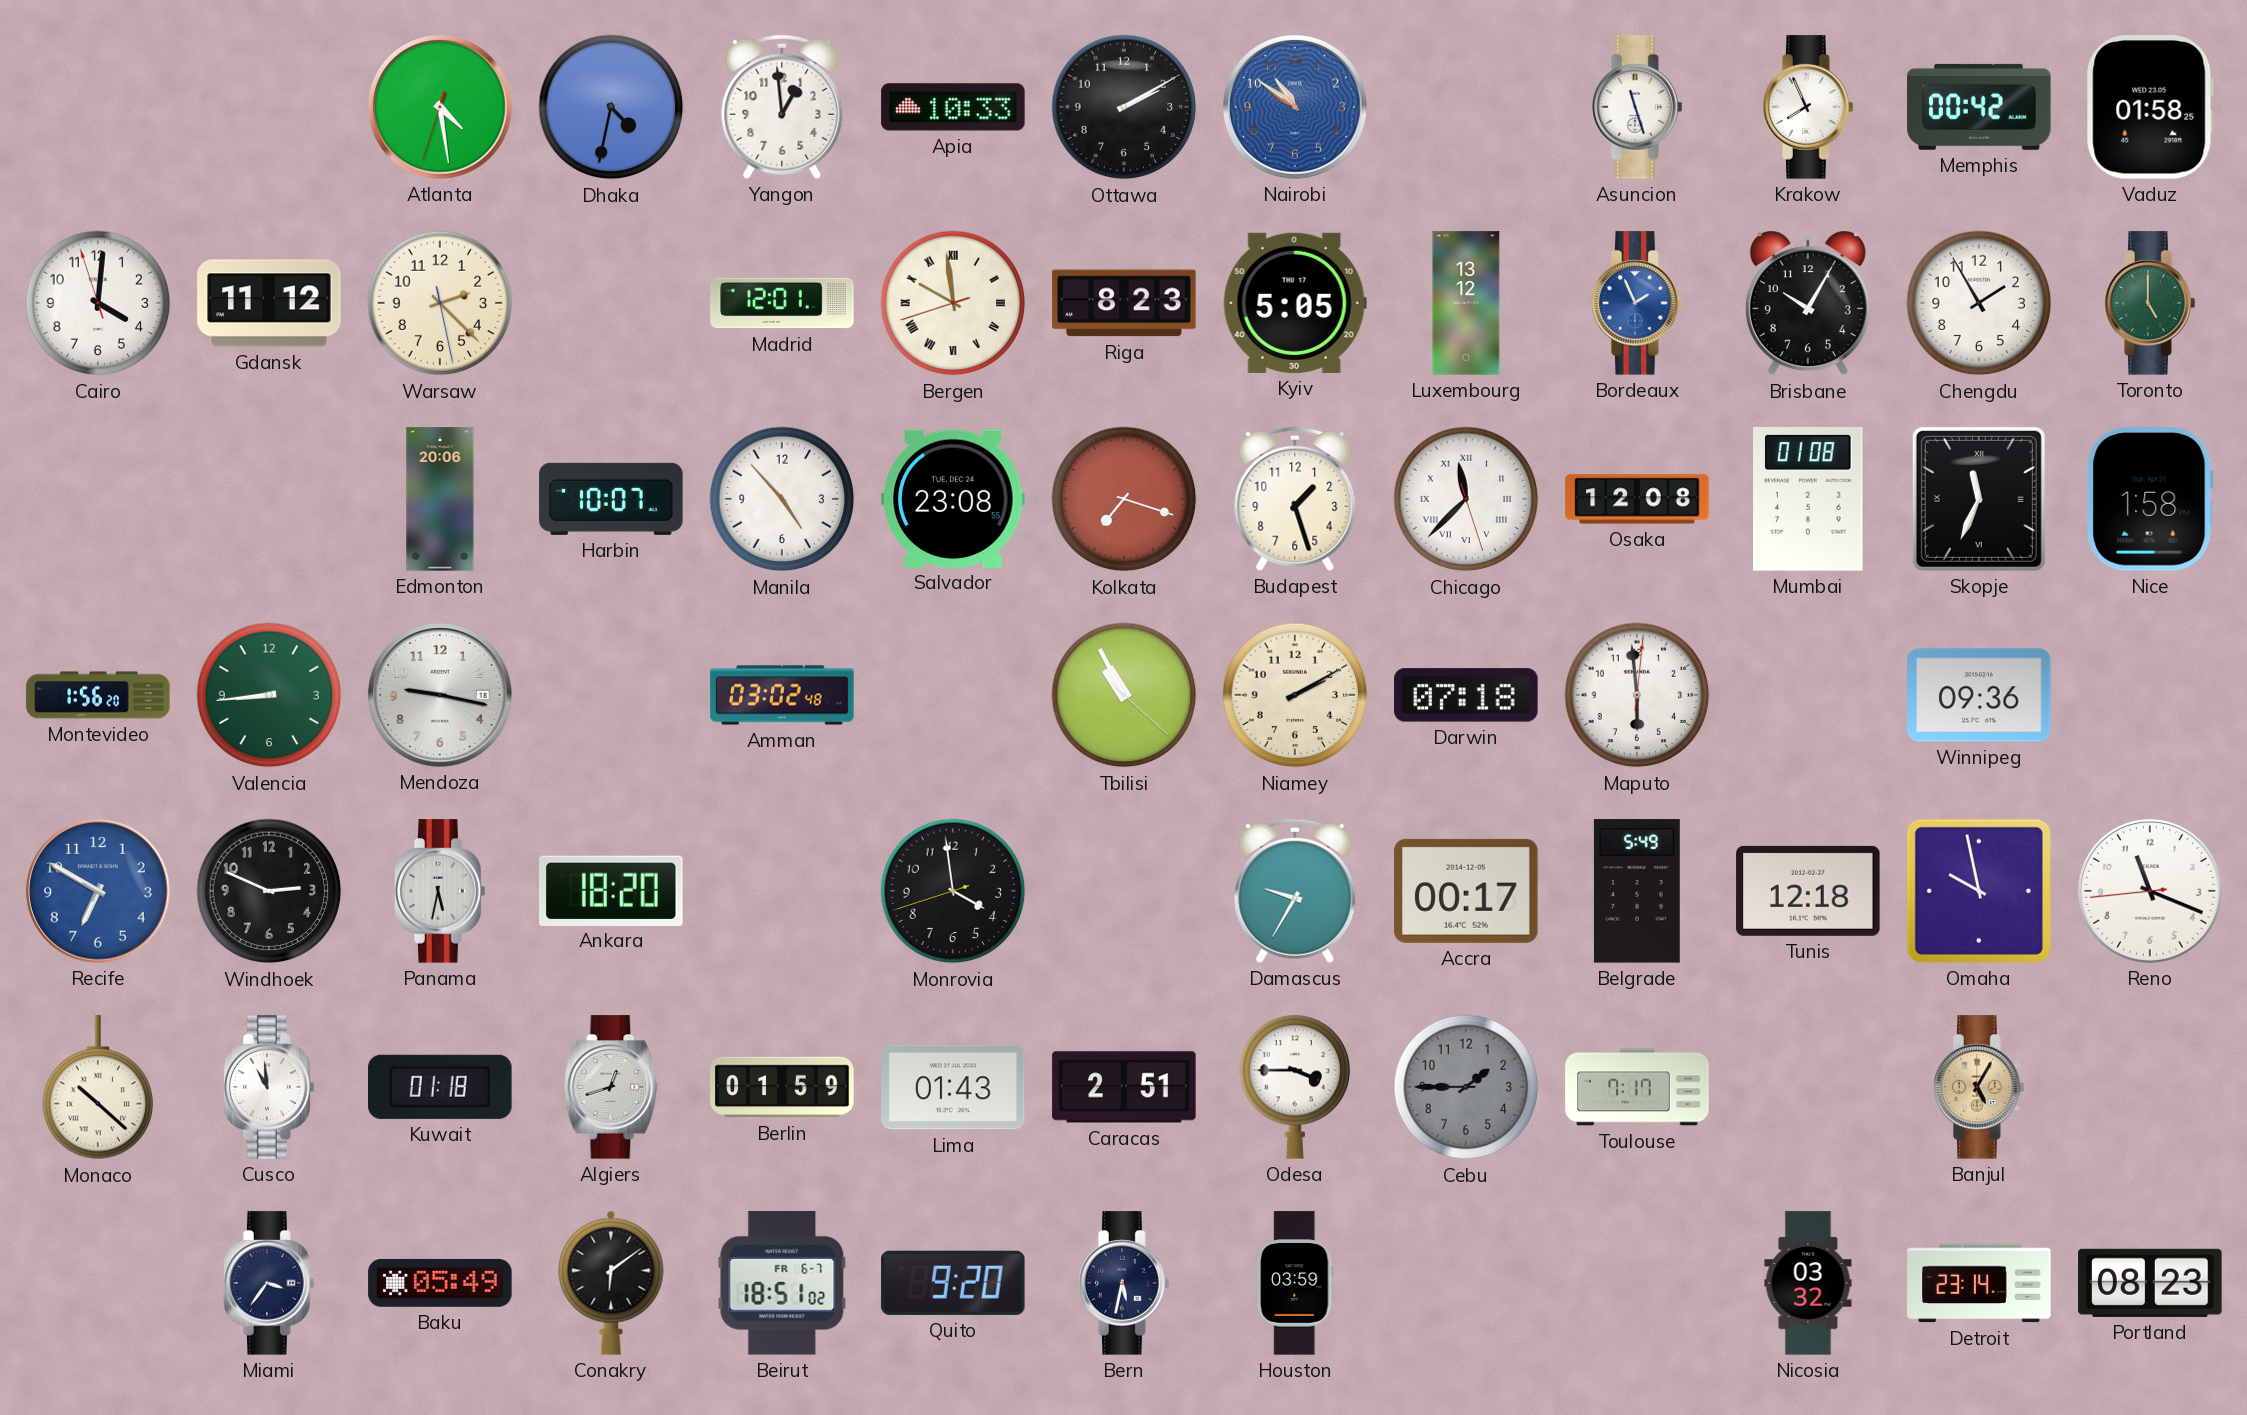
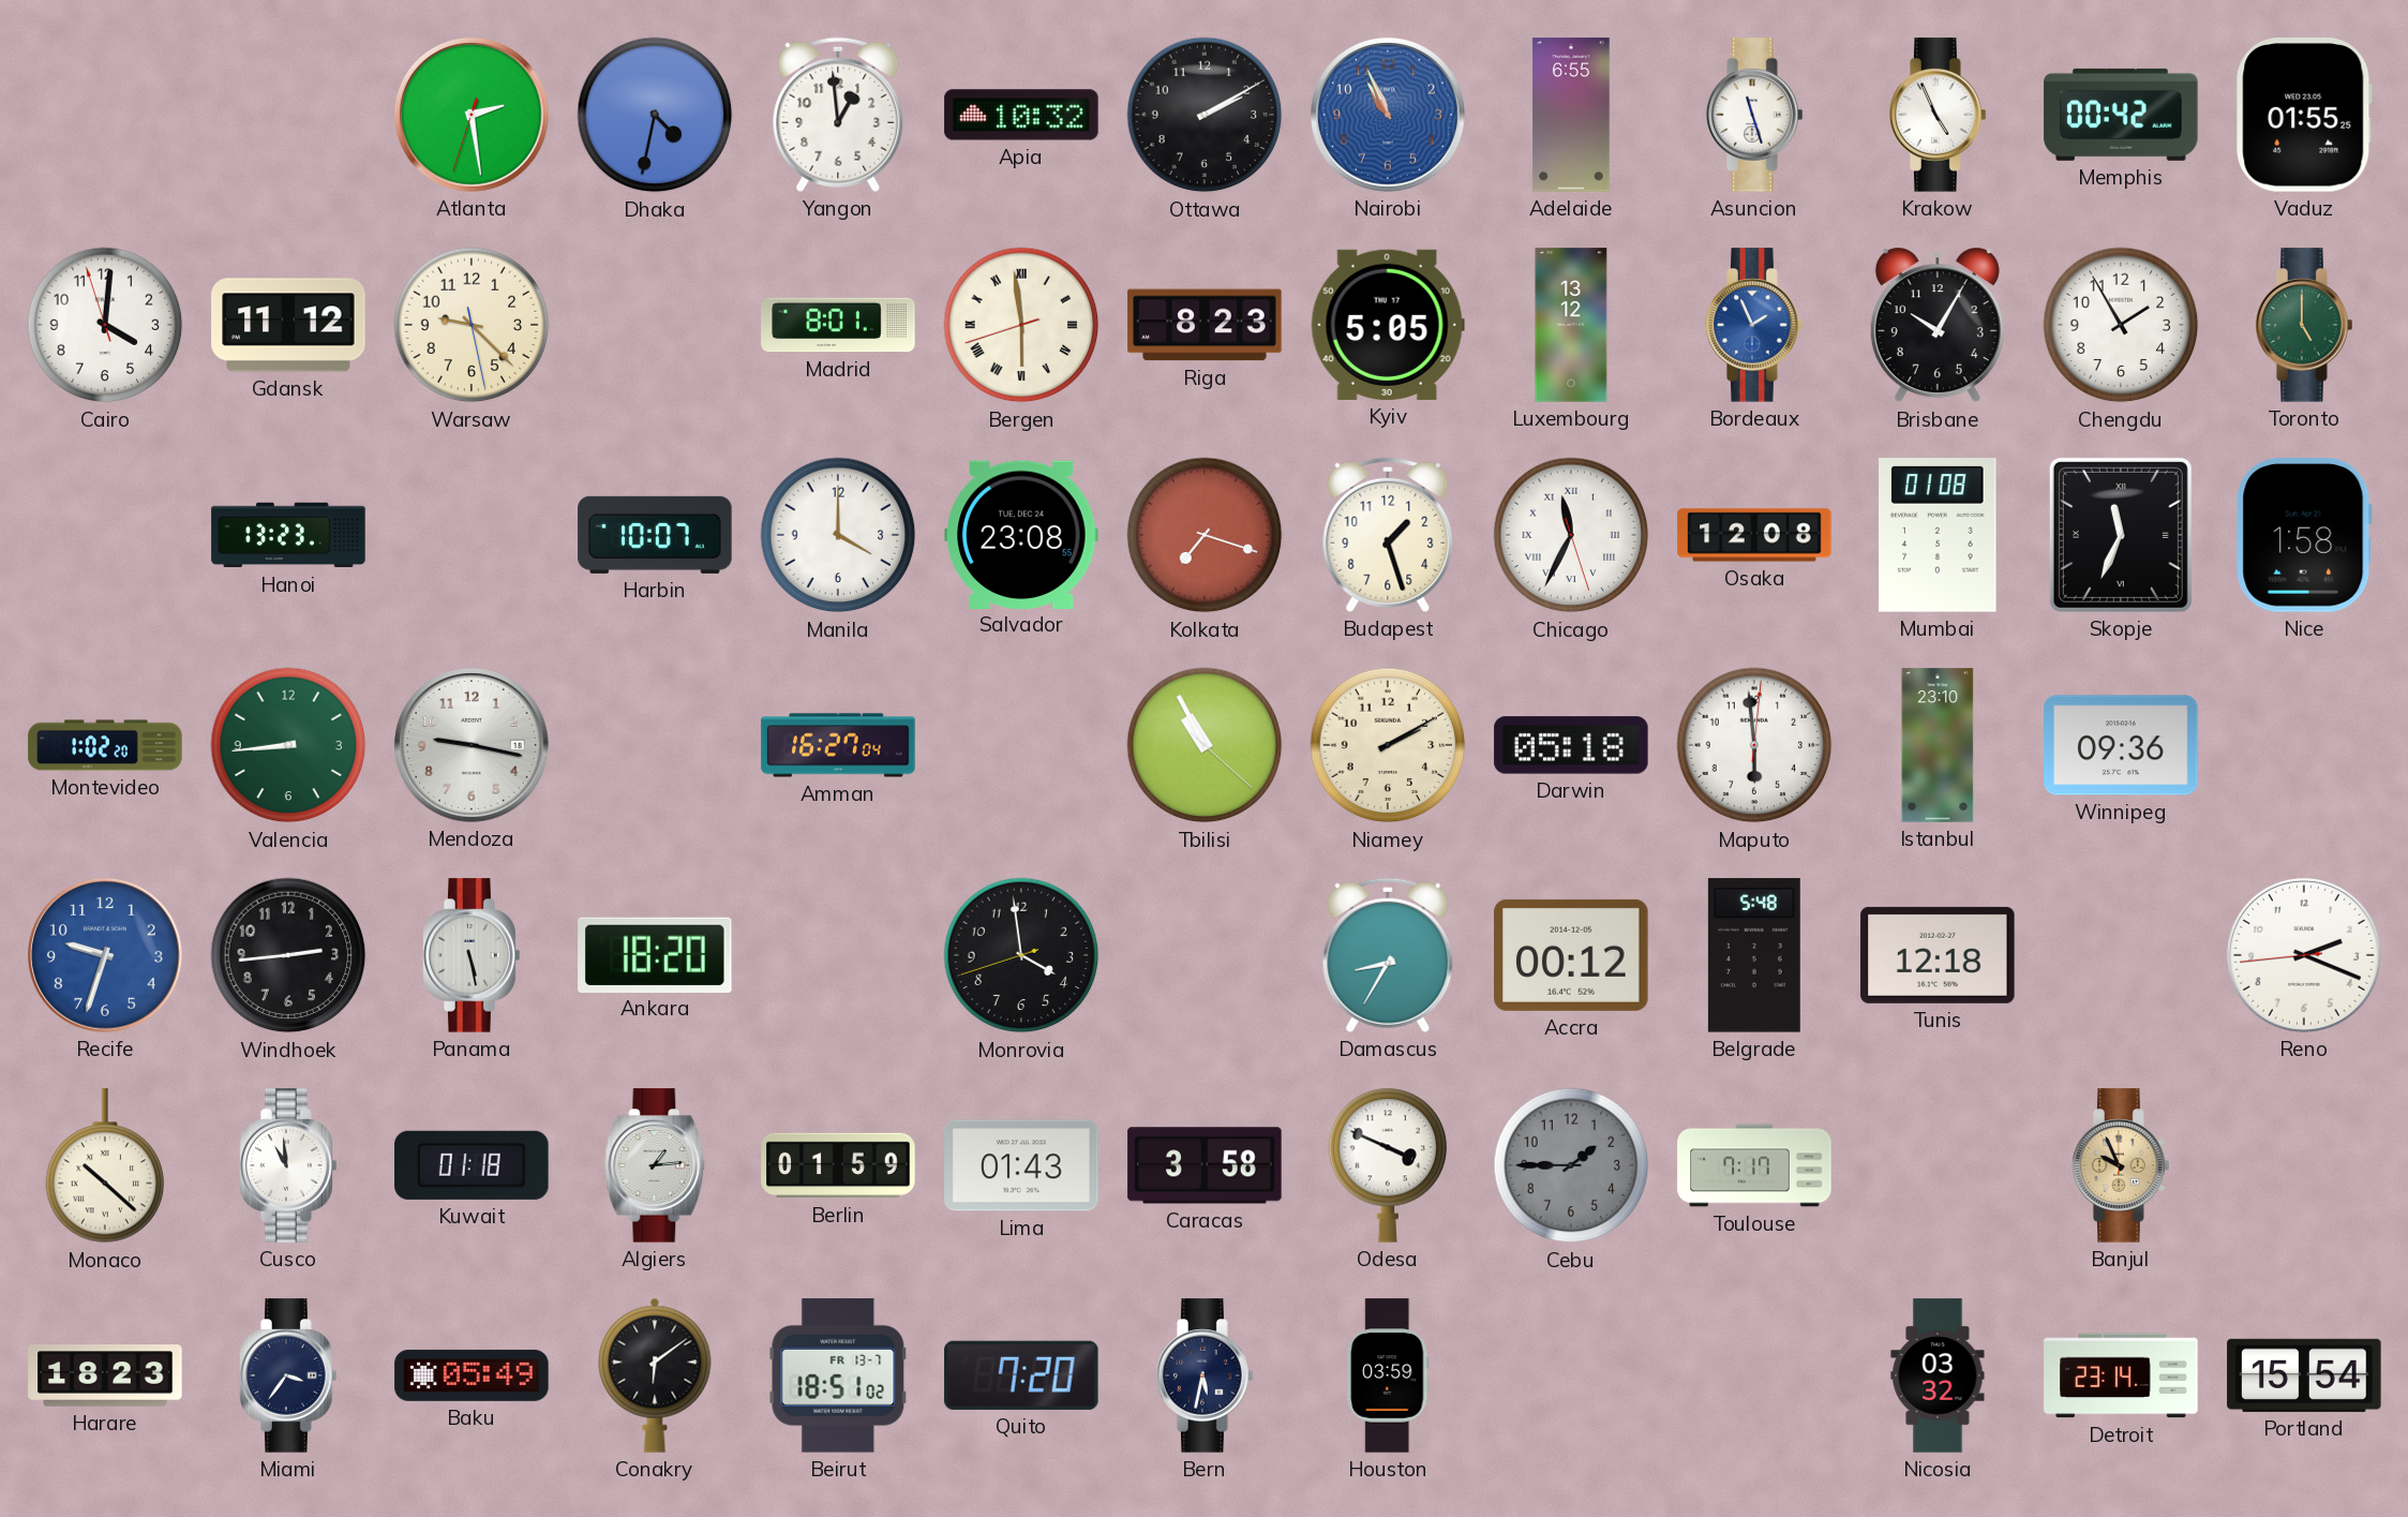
Atlanta: 4:28 -> 2:28 (472, 115)
Apia: 10:33 -> 10:32 (1021, 115)
Nairobi: 10:51 -> 10:56 (1388, 115)
Adelaide: none -> 6:55 (1571, 115)
Krakow: 7:56 -> 4:56 (1938, 115)
Vaduz: 01:58 -> 01:55 (2304, 115)
Warsaw: 2:22 -> 9:22 (472, 325)
Madrid: 12:01 -> 8:01 (838, 325)
Bergen: 9:58 -> 5:58 (1021, 325)
Hanoi: none -> 13:23 (288, 535)
Edmonton: 20:06 -> none (440, 499)
Manila: 4:53 -> 4:00 (838, 535)
Chicago: 11:37 -> 11:34 (1571, 535)
Montevideo: 1:56 -> 1:02 (105, 745)
Amman: 03:02 -> 16:27 (838, 745)
Darwin: 07:18 -> 05:18 (1571, 745)
Istanbul: none -> 23:10 (1938, 745)
Recife: 6:50 -> 9:33 (105, 955)
Windhoek: 2:49 -> 2:44 (288, 955)
Panama: 5:32 -> 5:28 (472, 955)
Damascus: 9:35 -> 8:35 (1388, 955)
Accra: 00:17 -> 00:12 (1571, 955)
Belgrade: 5:49 -> 5:48 (1754, 955)
Omaha: 9:58 -> none (1979, 891)
Reno: 11:18 -> 2:18 (2304, 955)
Algiers: 12:42 -> 1:14 (655, 1165)
Caracas: 2:51 -> 3:58 (1205, 1165)
Odesa: 3:45 -> 3:49 (1388, 1165)
Banjul: 5:05 -> 9:56 (2121, 1165)
Harare: none -> 18:23 (105, 1375)
Beirut date: FR 6-7 -> FR 13-7 (838, 1375)
Quito: 9:20 -> 7:20 (1021, 1375)
Portland: 08:23 -> 15:54 (2304, 1375)
